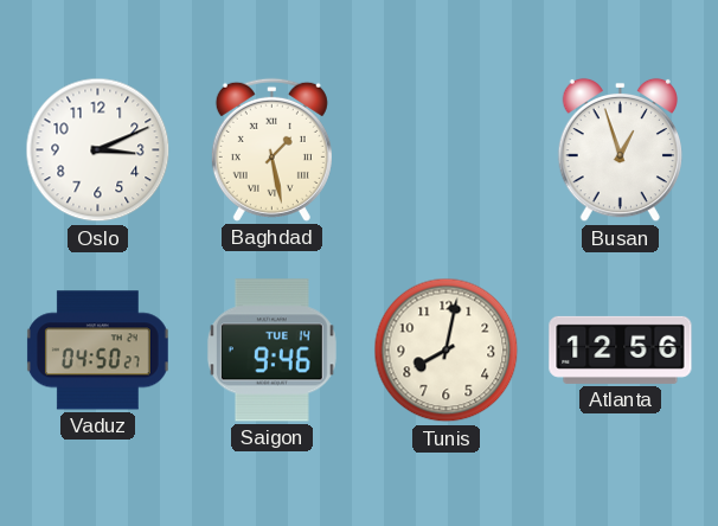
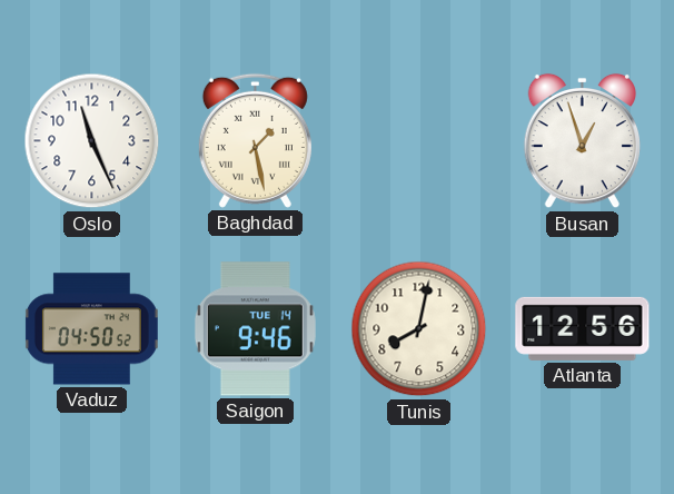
Oslo: 3:11 -> 11:26 (92, 141)
Vaduz: 04:50:27 -> 04:50:52 (91, 329)
